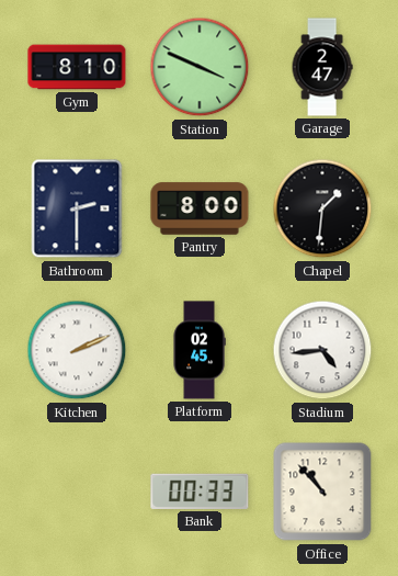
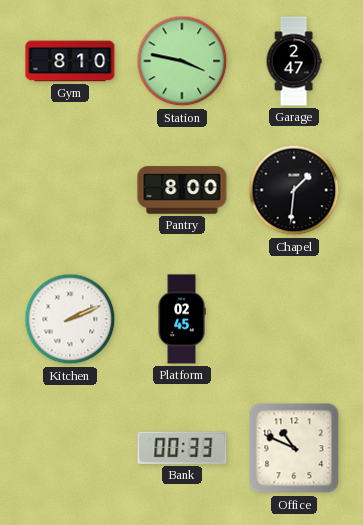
Station: 3:49 -> 3:47 (182, 61)
Bathroom: 2:30 -> none (77, 208)
Stadium: 4:44 -> none (322, 350)
Office: 10:53 -> 10:49 (294, 448)
